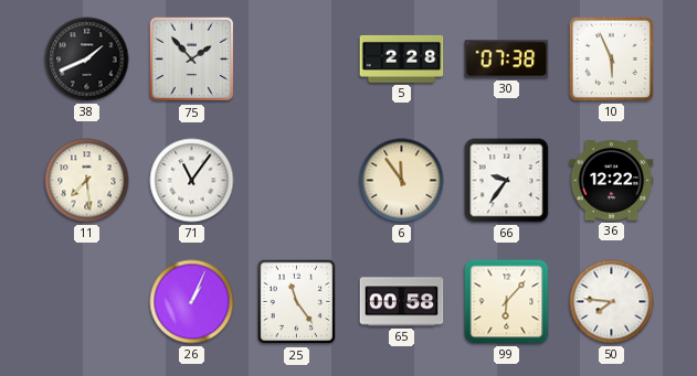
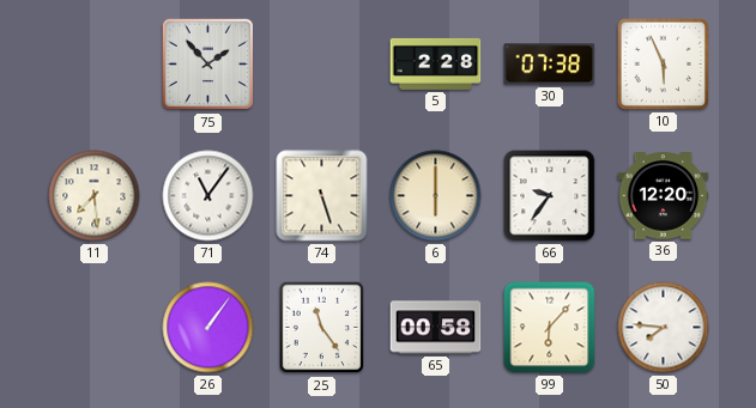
38: 1:41 -> none (87, 60)
74: none -> 5:27 (322, 196)
6: 11:54 -> 6:00 (436, 196)
36: 12:22 -> 12:20 (664, 196)
26: 1:04 -> 1:06 (208, 328)
